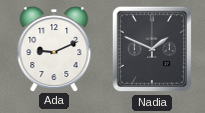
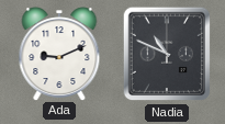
Nadia: 1:49 -> 10:49 (167, 54)
